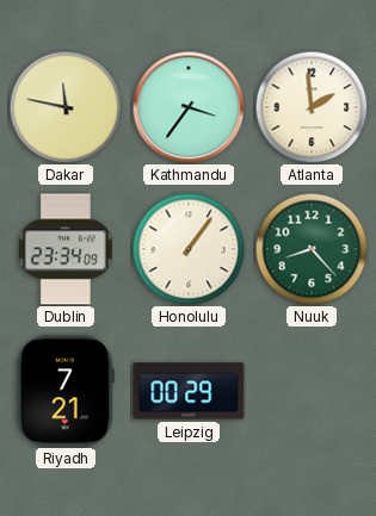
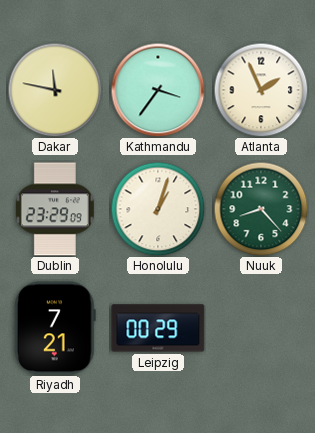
Atlanta: 1:59 -> 1:56 (261, 90)
Dublin: 23:34 -> 23:29 (55, 209)
Honolulu: 1:06 -> 1:03 (158, 209)
